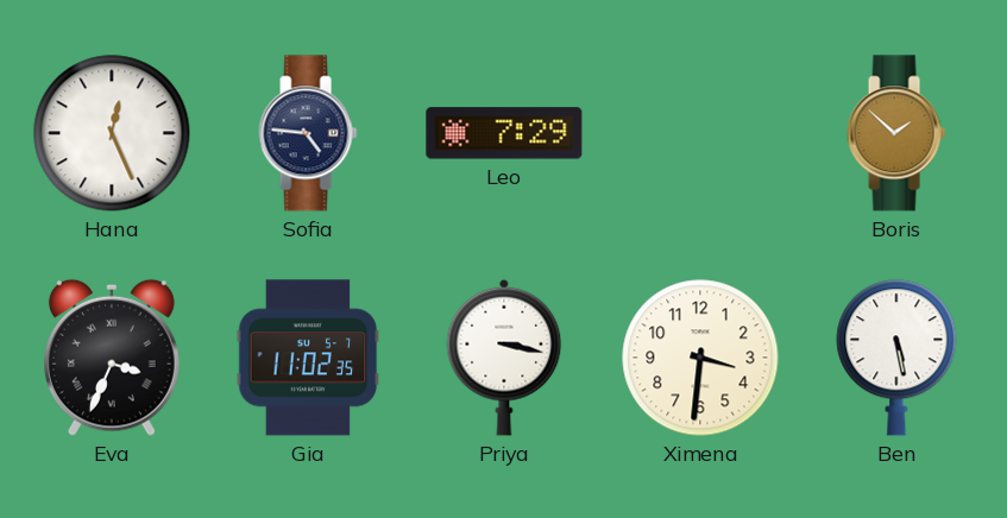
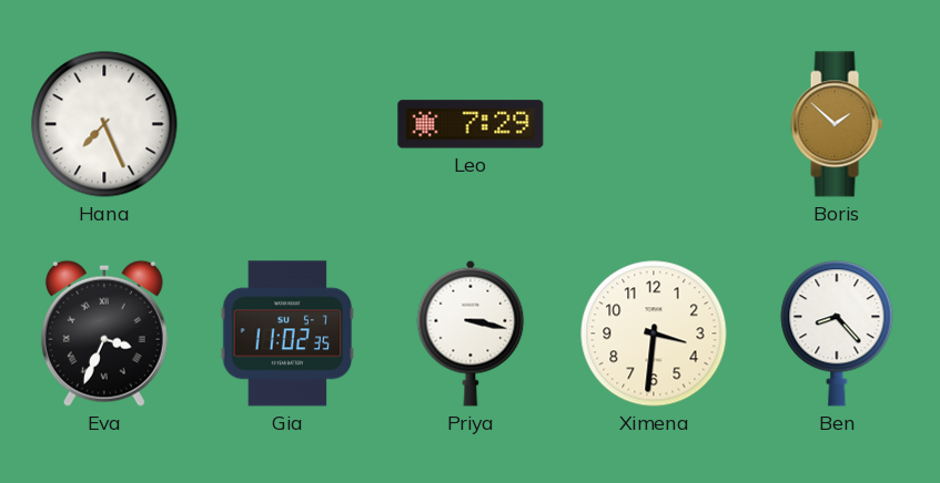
Hana: 12:26 -> 7:26 (104, 124)
Sofia: 4:46 -> none (308, 133)
Ben: 5:28 -> 8:23 (837, 333)
